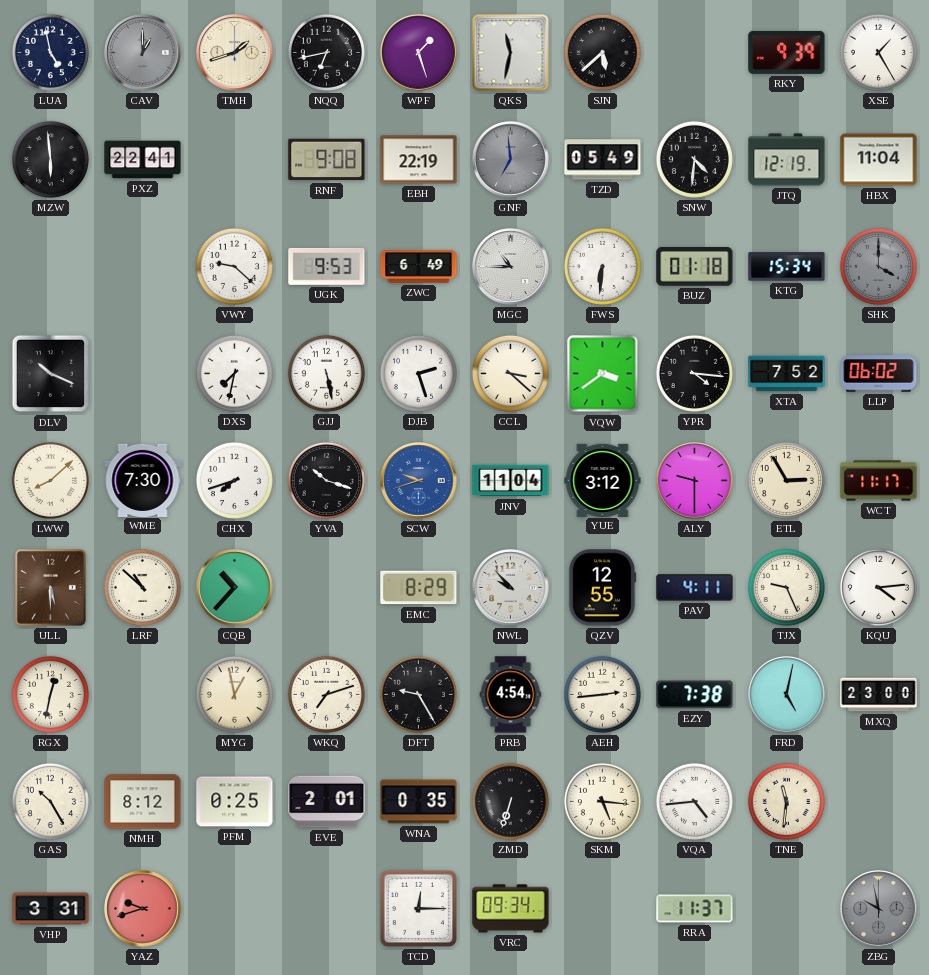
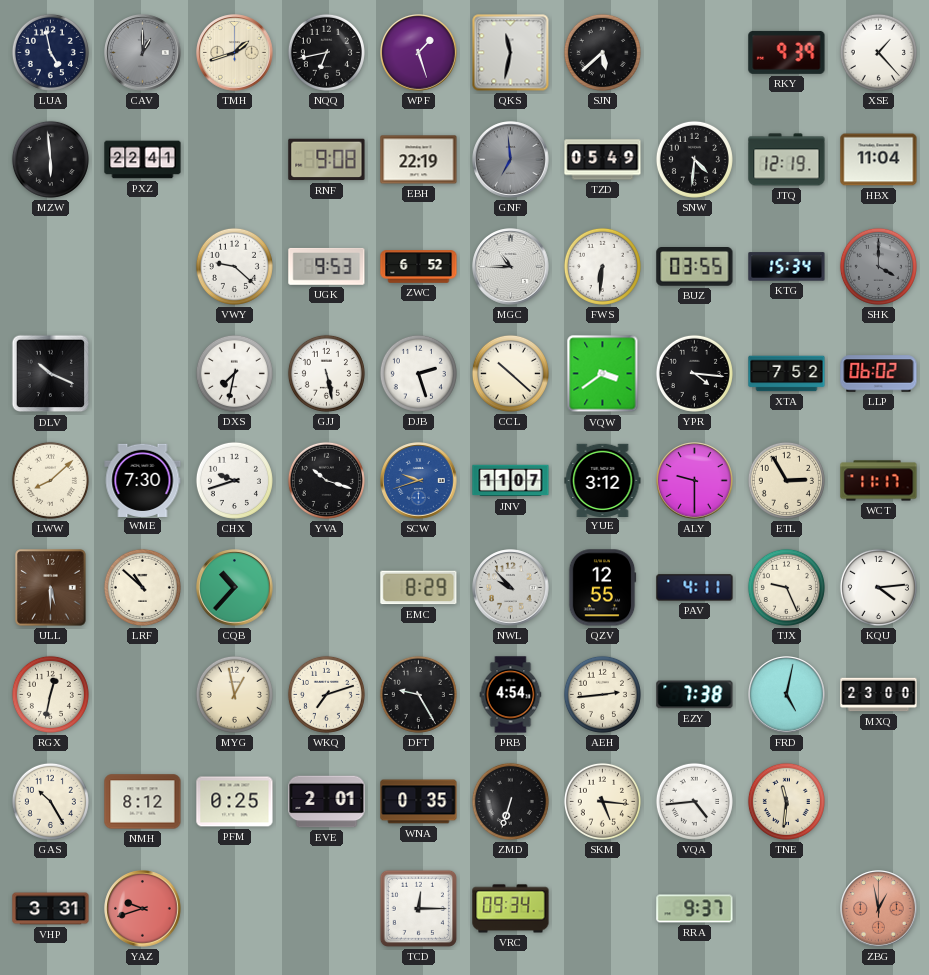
XSE: 1:25 -> 1:23 (878, 52)
ZWC: 6:49 -> 6:52 (419, 267)
BUZ: 01:18 -> 03:55 (695, 267)
CCL: 3:22 -> 10:22 (510, 373)
CHX: 7:42 -> 9:42 (234, 480)
JNV: 11:04 -> 11:07 (511, 481)
RRA: 11:37 -> 9:37 (695, 909)
ZBG: 9:58 -> 12:58 (879, 909)
ZBG dial: grey -> salmon (879, 909)
